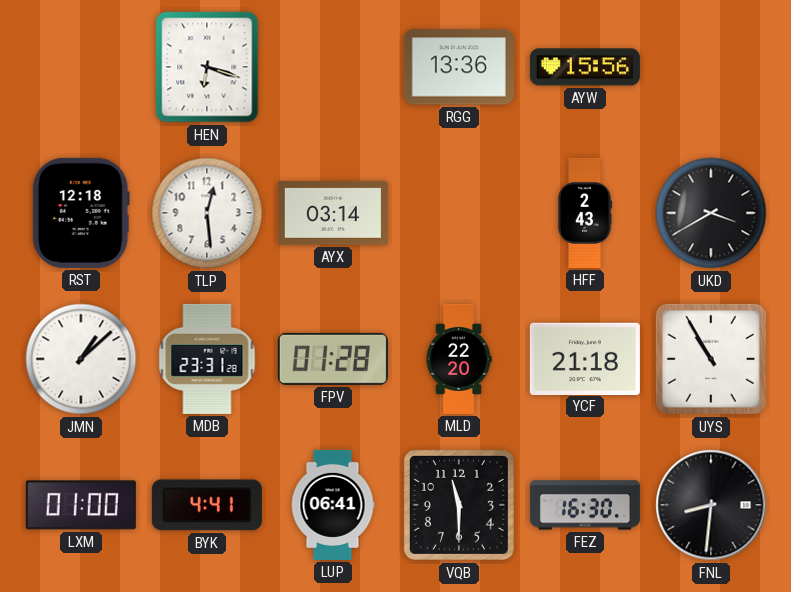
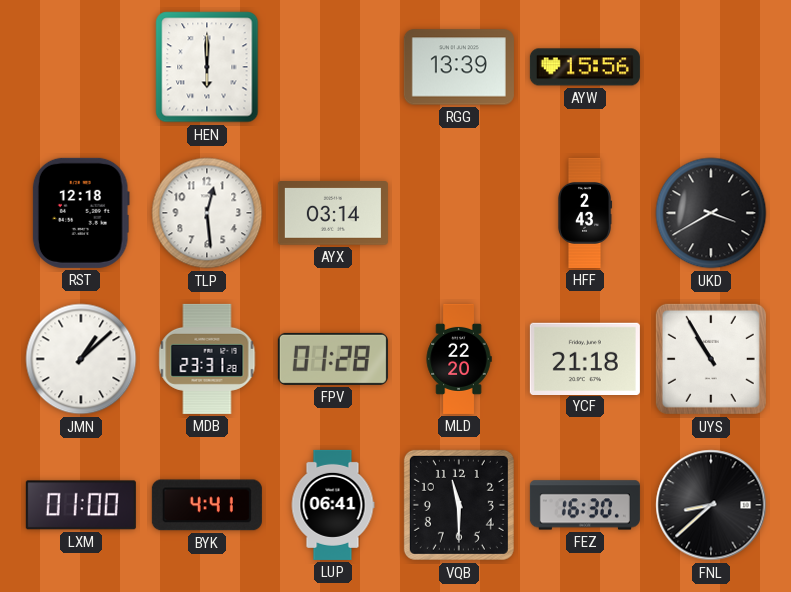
HEN: 6:18 -> 6:00 (207, 67)
RGG: 13:36 -> 13:39 (459, 67)
FNL: 8:31 -> 8:38 (711, 505)
